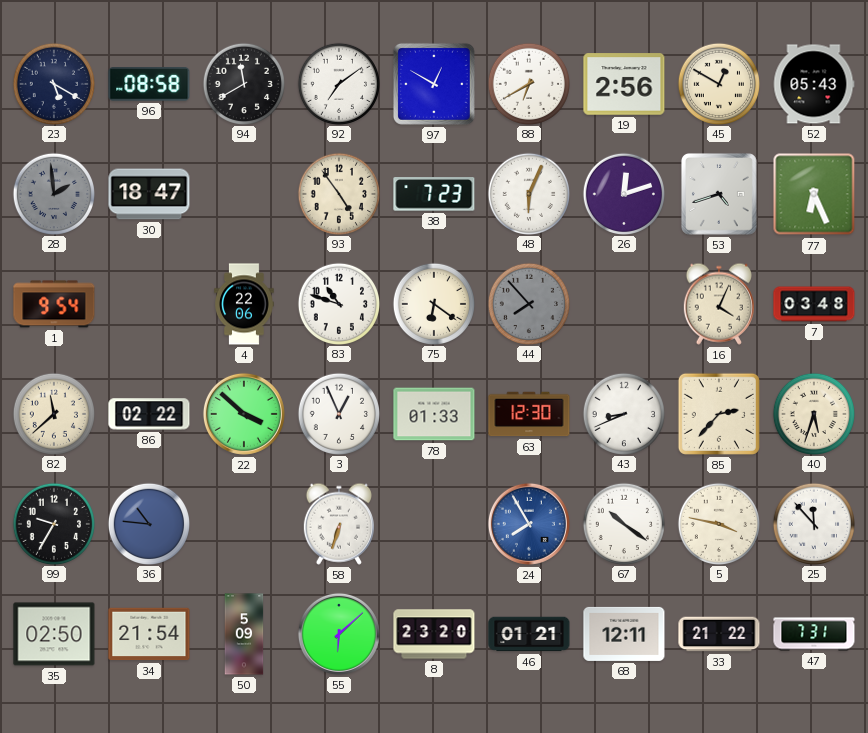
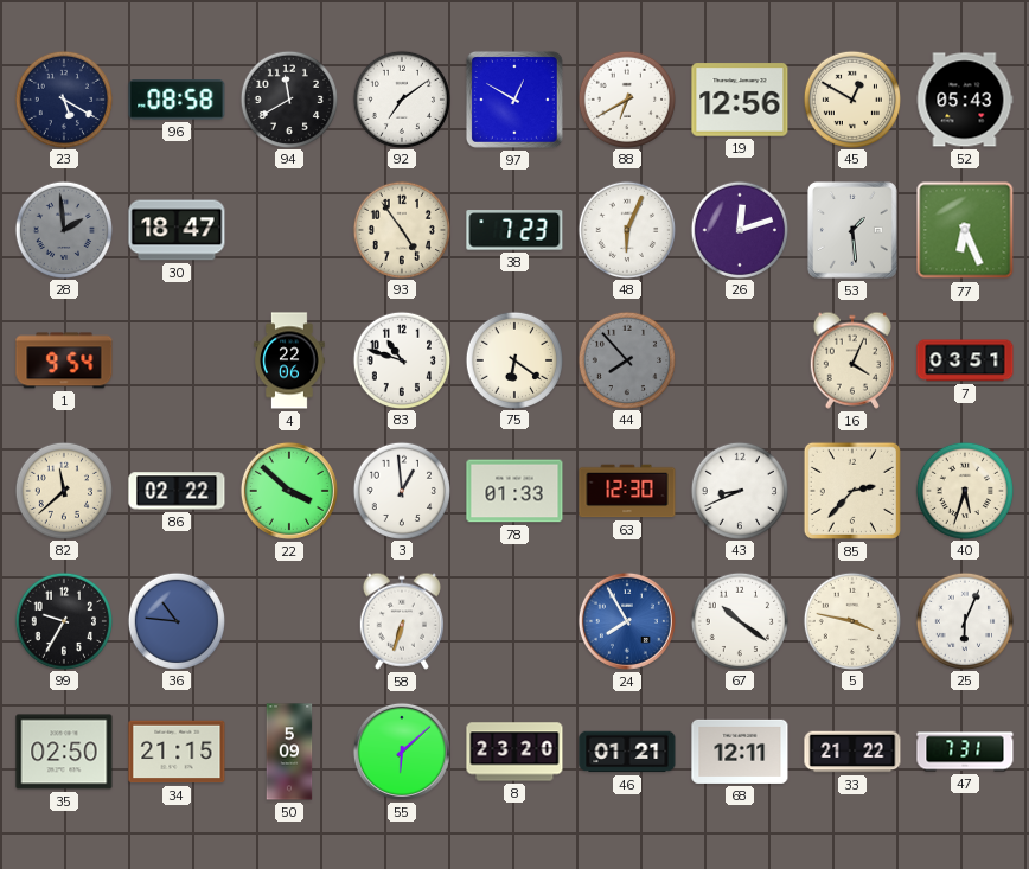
19: 2:56 -> 12:56 (740, 100)
53: 4:42 -> 1:29 (852, 231)
7: 03:48 -> 03:51 (965, 360)
3: 12:56 -> 12:59 (401, 490)
25: 11:53 -> 6:04 (964, 620)
34: 21:54 -> 21:15 (177, 752)
